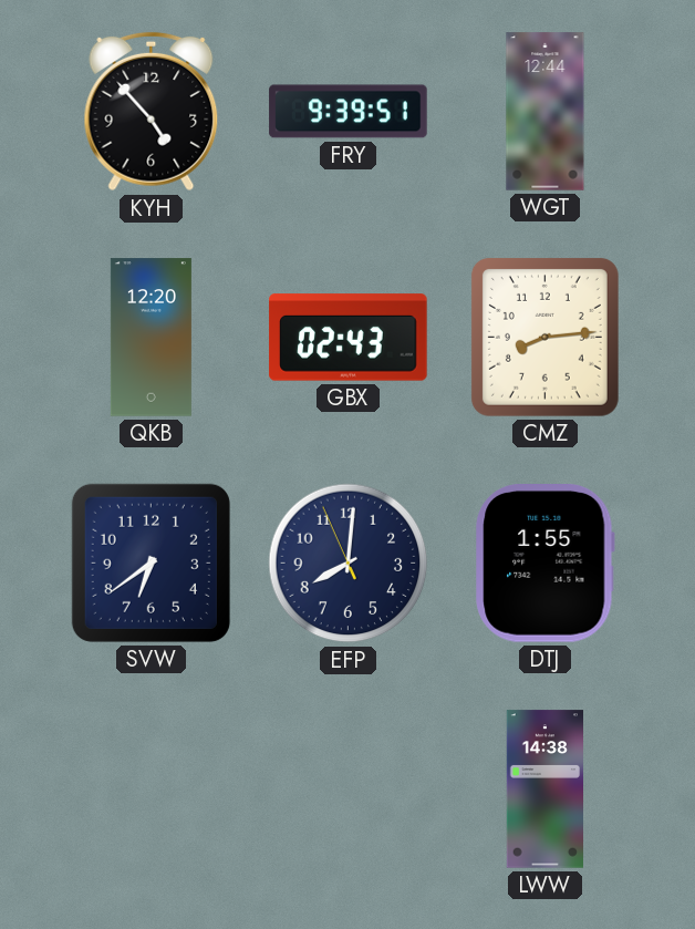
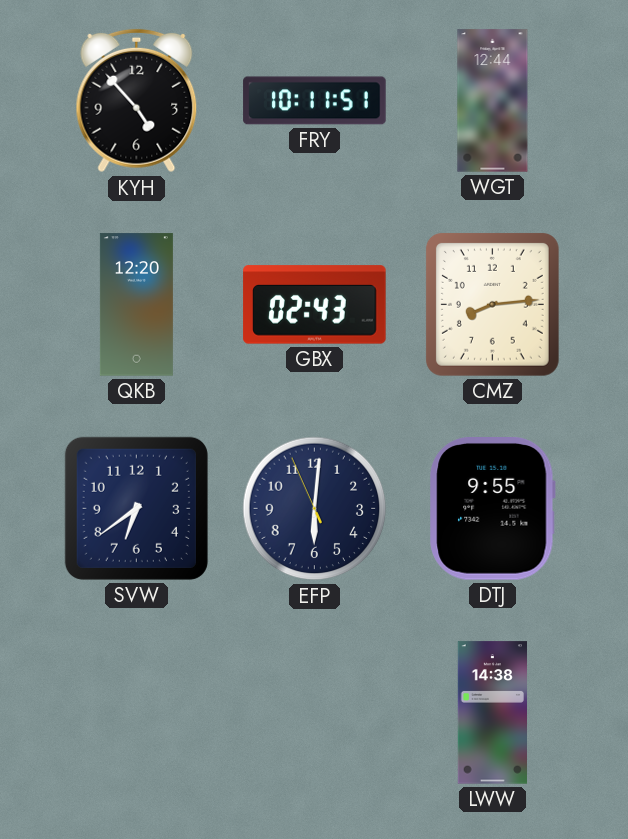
FRY: 9:39 -> 10:11 (315, 101)
EFP: 8:00 -> 6:00 (315, 509)
DTJ: 1:55 -> 9:55 (493, 509)
